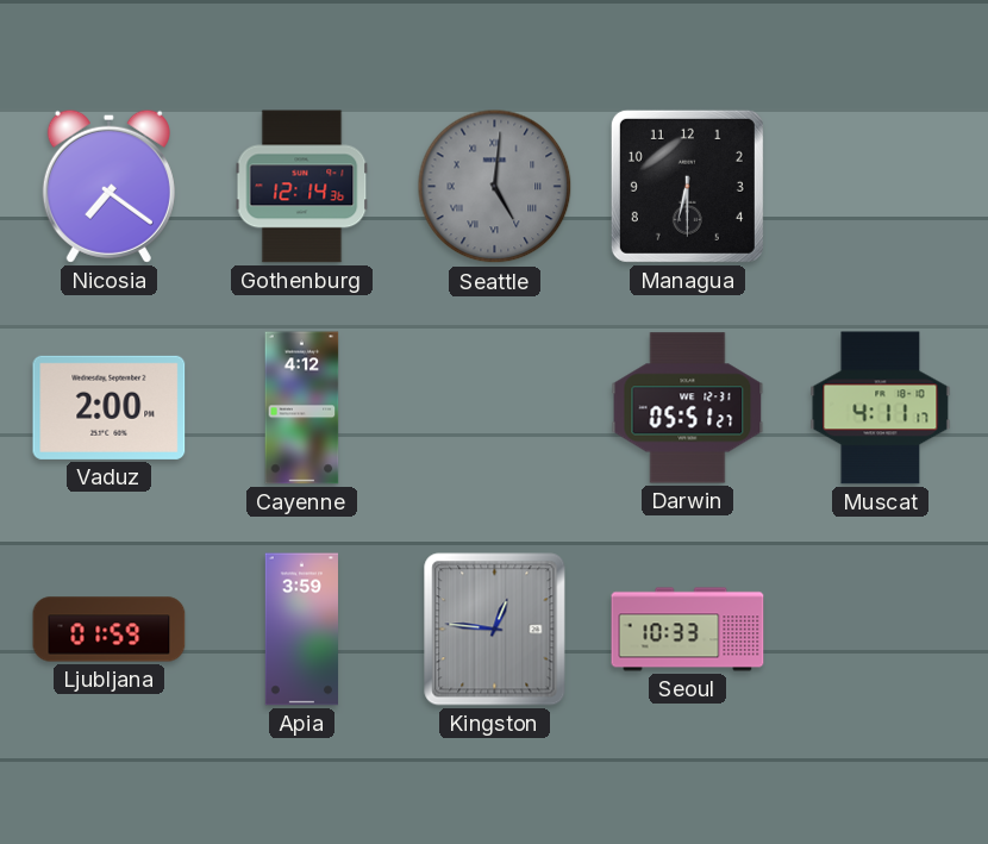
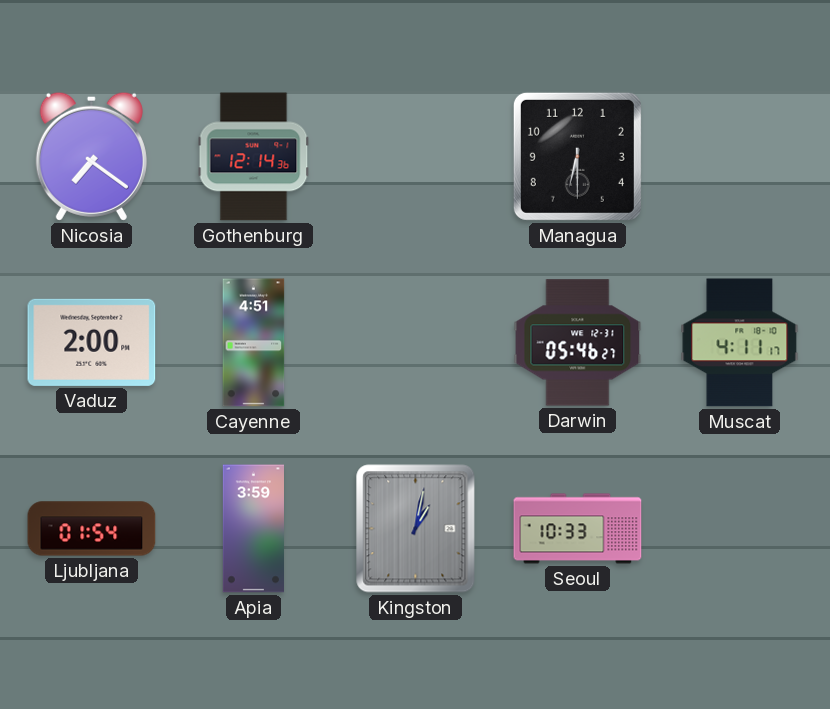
Seattle: 5:01 -> none (495, 187)
Cayenne: 4:12 -> 4:51 (254, 343)
Darwin: 05:51 -> 05:46 (578, 343)
Ljubljana: 01:59 -> 01:54 (92, 529)
Kingston: 12:46 -> 1:02 (416, 529)
